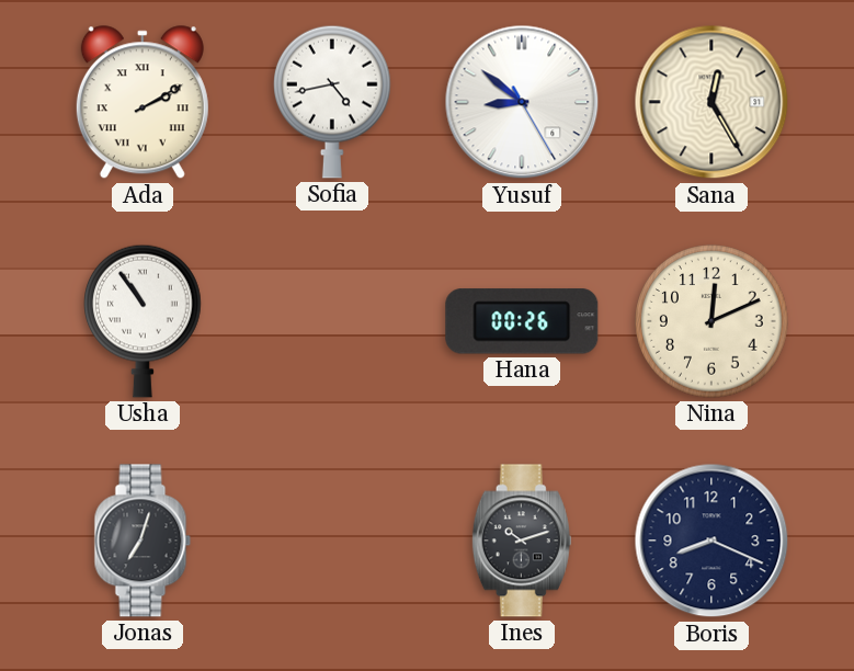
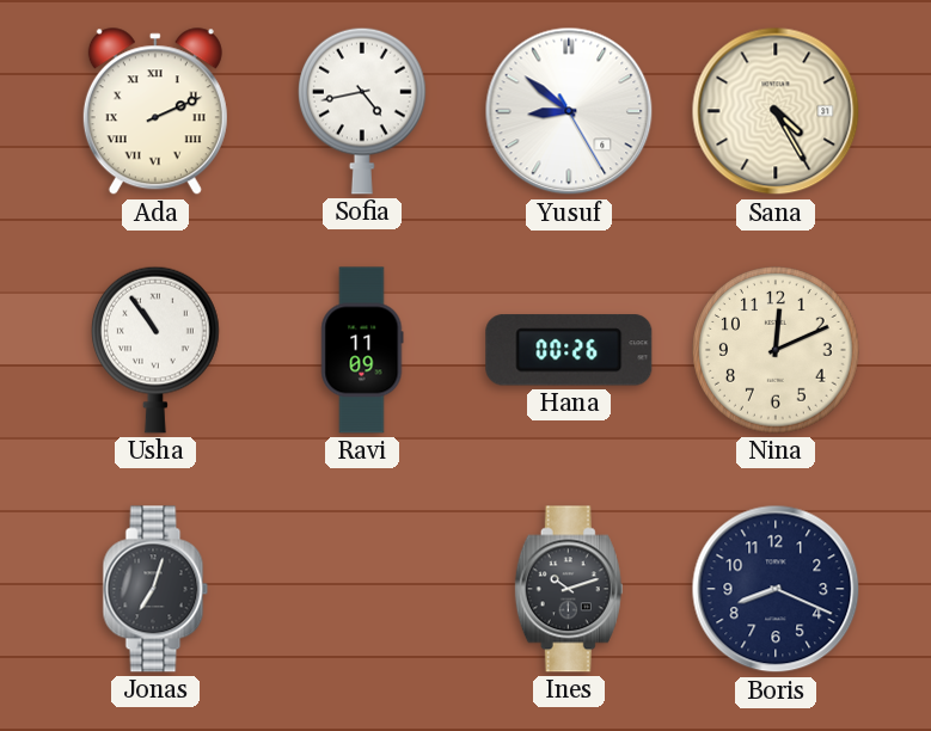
Ada: 2:10 -> 2:11 (155, 112)
Sana: 12:25 -> 4:25 (776, 111)
Ravi: none -> 11:09 (362, 350)
